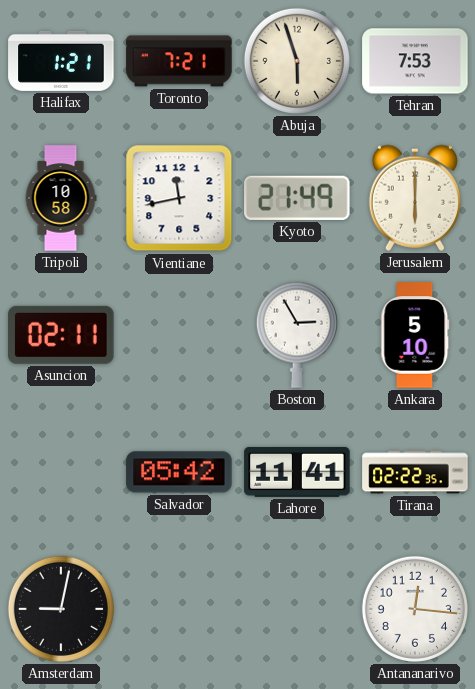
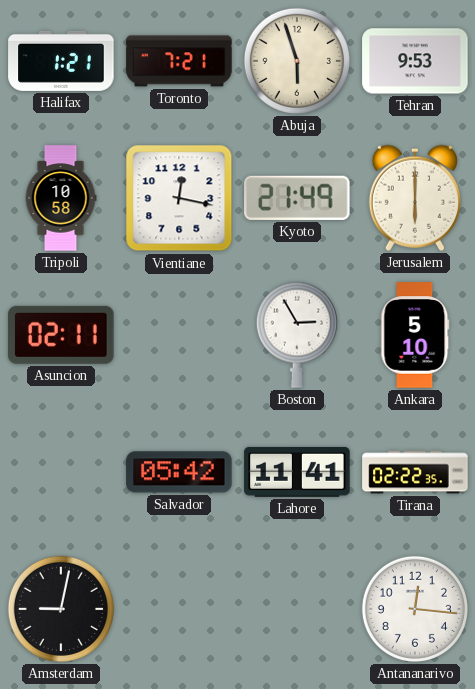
Tehran: 7:53 -> 9:53 (415, 61)
Vientiane: 11:43 -> 12:17 (179, 198)
